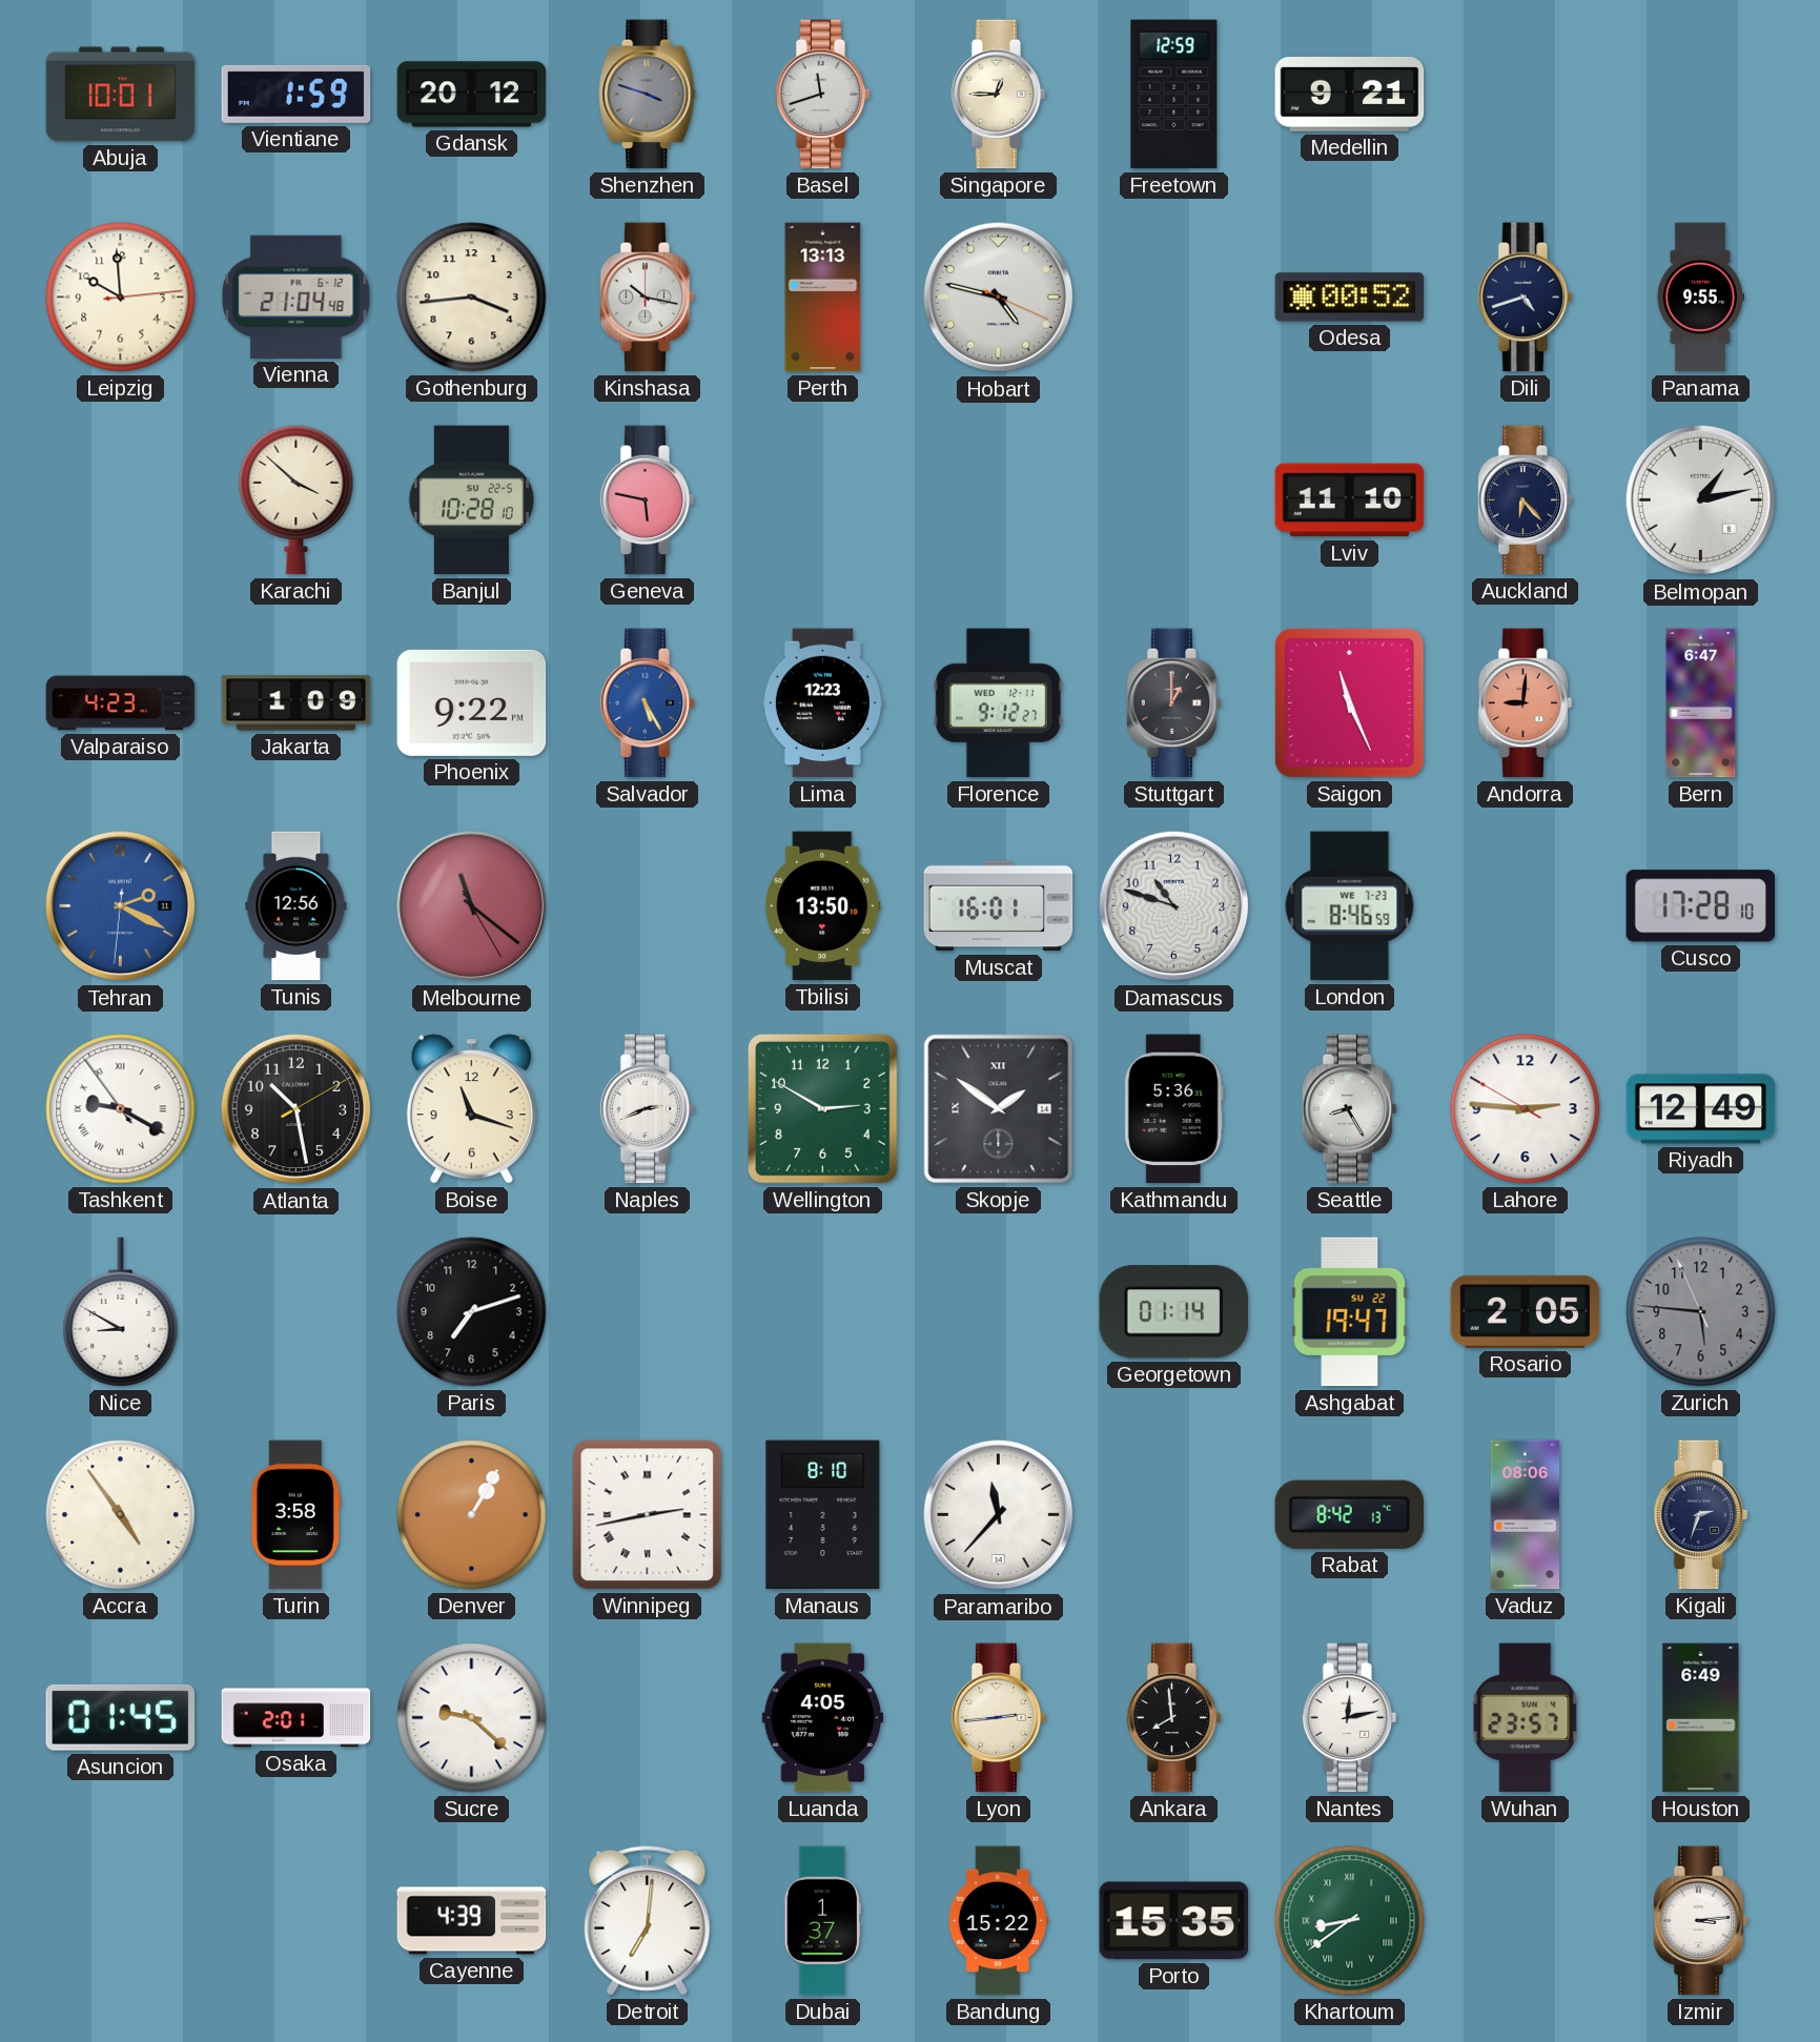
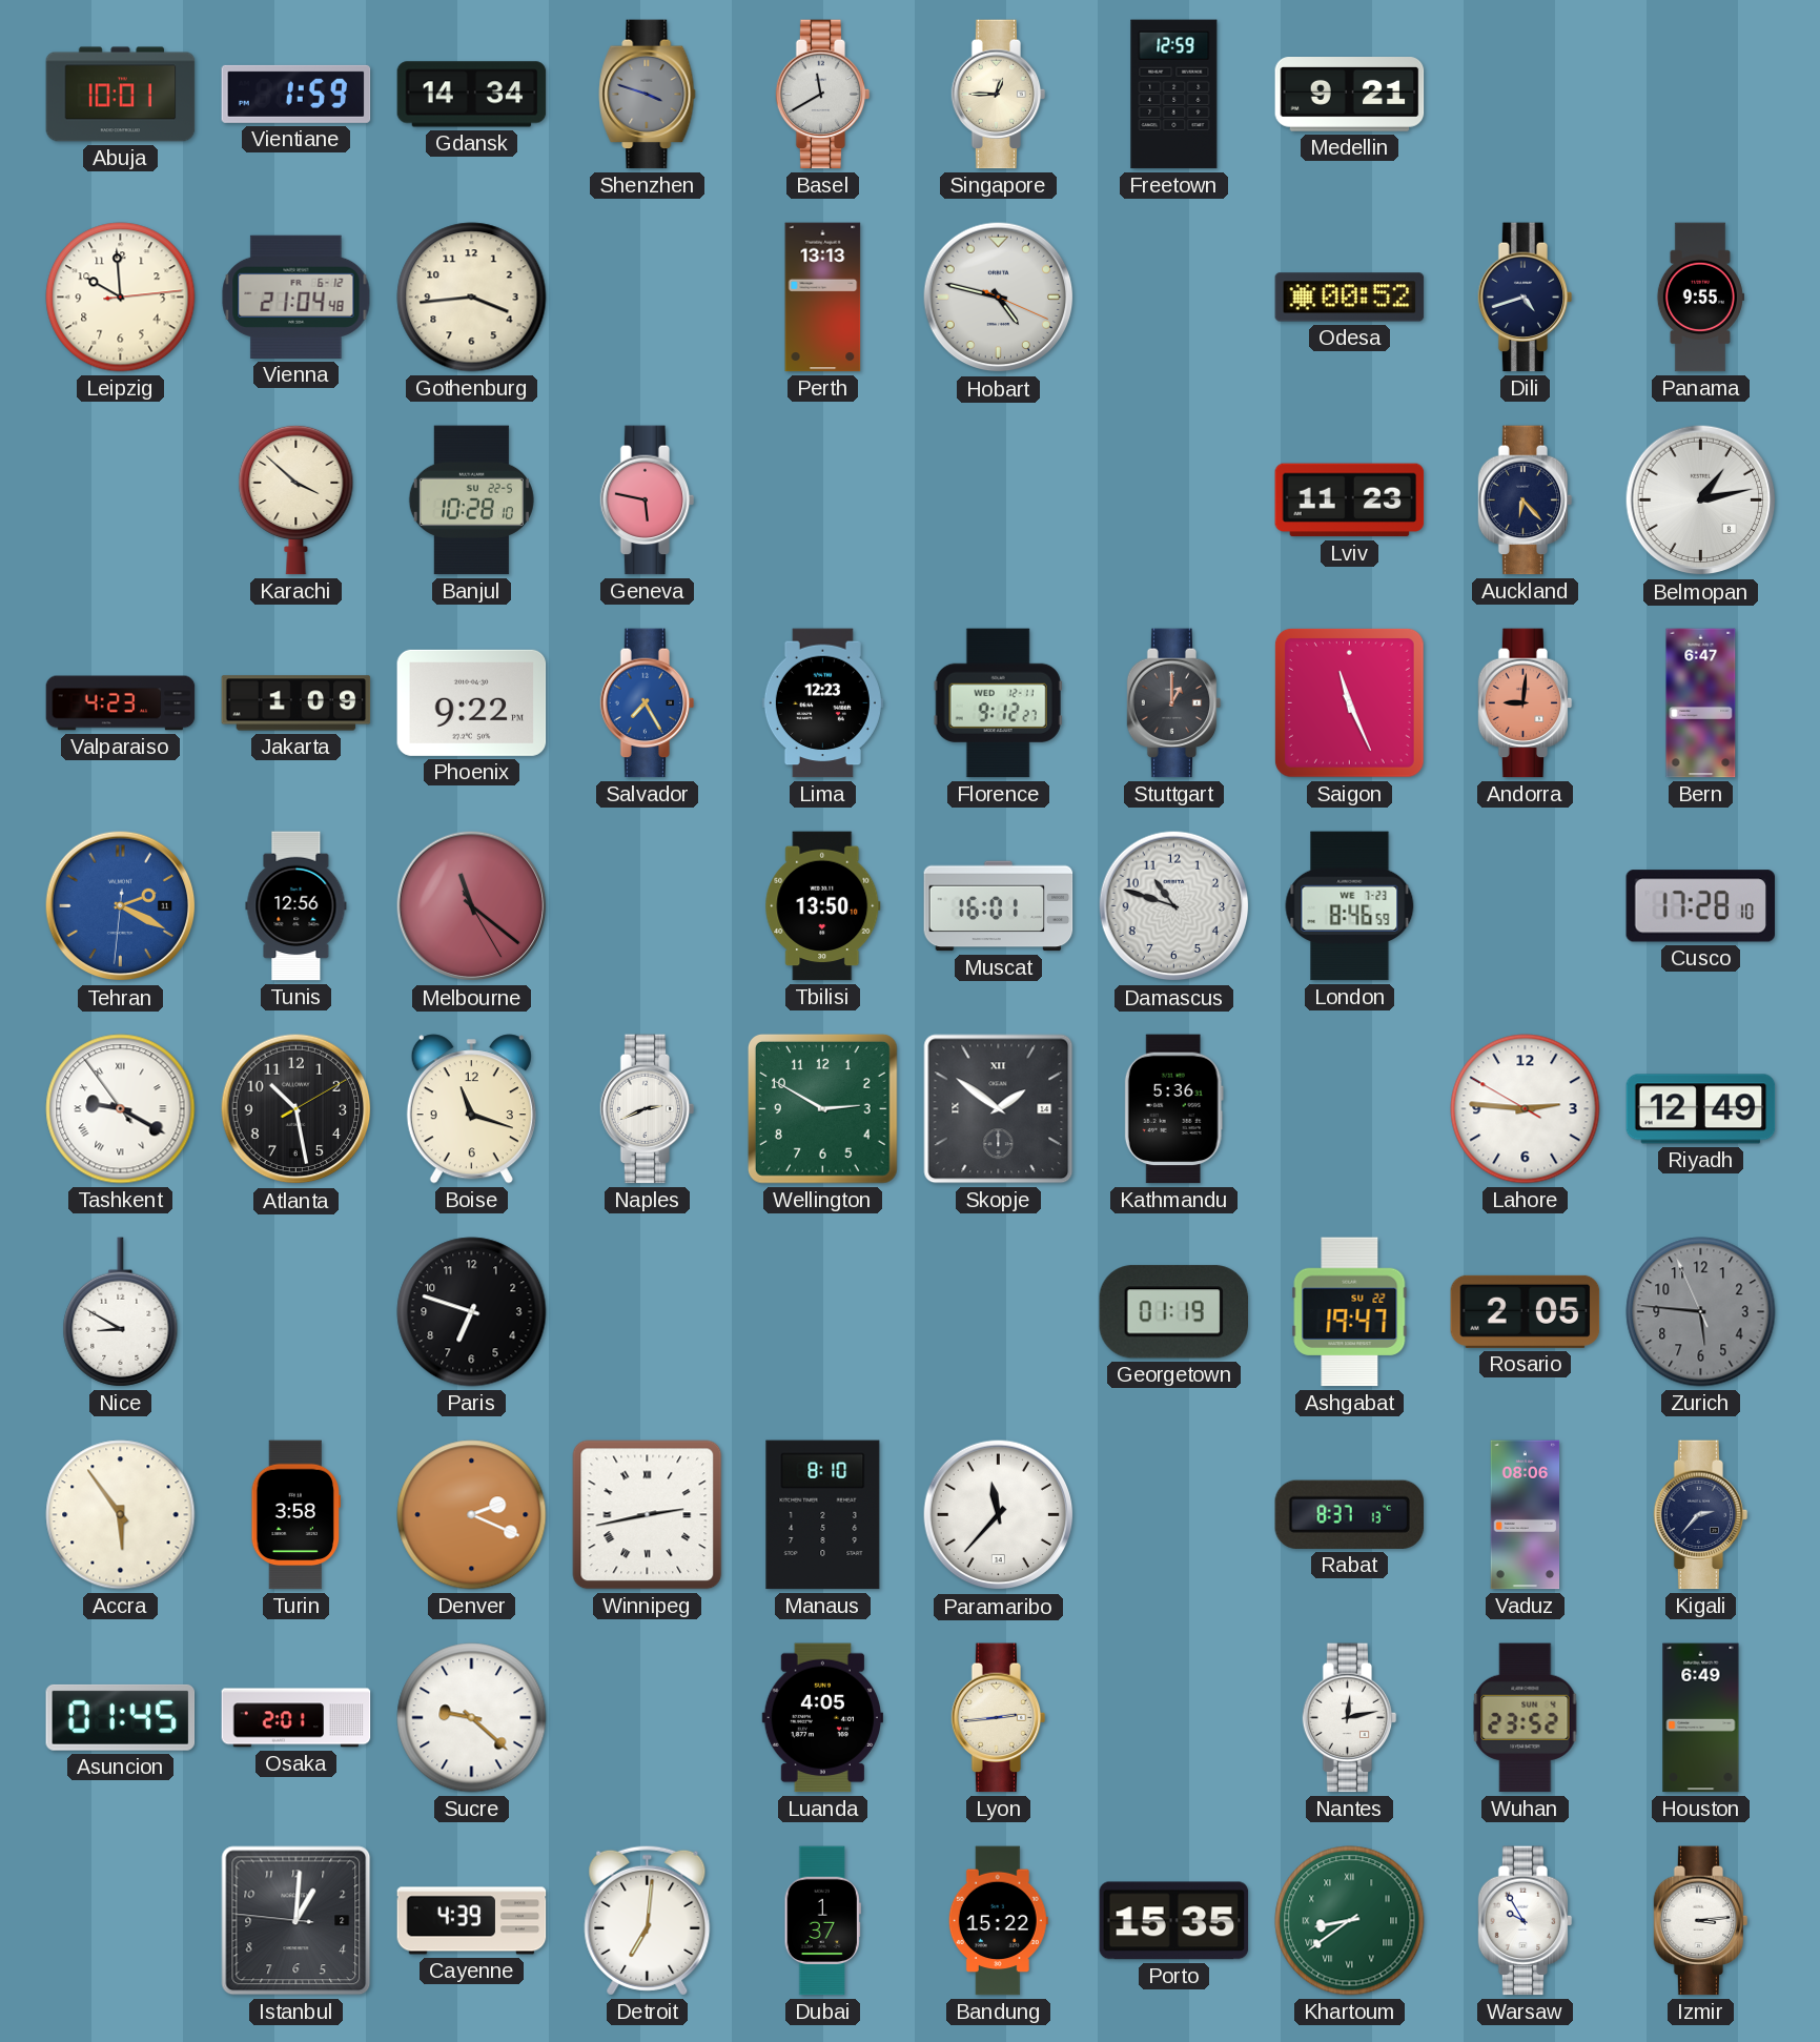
Gdansk: 20:12 -> 14:34 (472, 95)
Basel: 11:42 -> 11:40 (823, 95)
Kinshasa: 10:17 -> none (648, 298)
Lviv: 11:10 -> 11:23 (1350, 501)
Salvador: 5:25 -> 7:25 (648, 703)
Seattle: 8:25 -> none (1350, 1109)
Paris: 7:12 -> 6:48 (472, 1312)
Georgetown: 01:14 -> 01:19 (1173, 1312)
Accra: 4:54 -> 5:54 (121, 1515)
Denver: 1:05 -> 2:19 (472, 1515)
Rabat: 8:42 -> 8:37 (1350, 1514)
Kigali: 2:33 -> 2:37 (1701, 1515)
Ankara: 7:59 -> none (1174, 1718)
Wuhan: 23:57 -> 23:52 (1526, 1718)
Istanbul: none -> 1:00 (296, 1921)
Warsaw: none -> 9:55 (1526, 1921)
